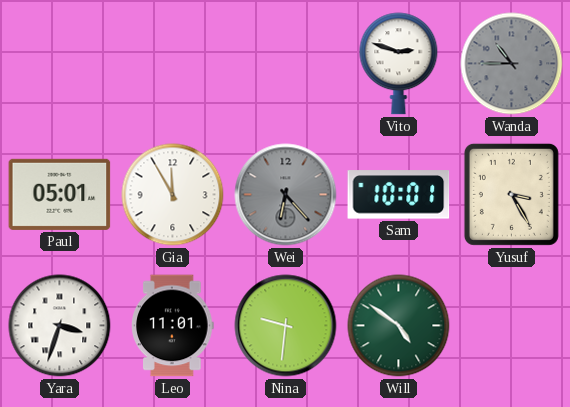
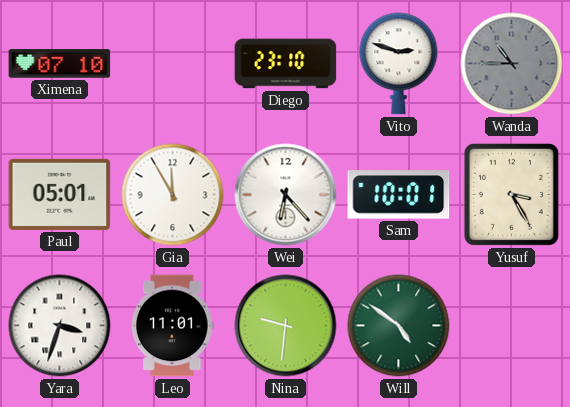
Ximena: none -> 07:10 (60, 64)
Diego: none -> 23:10 (286, 64)
Wei dial: grey -> white (286, 195)
